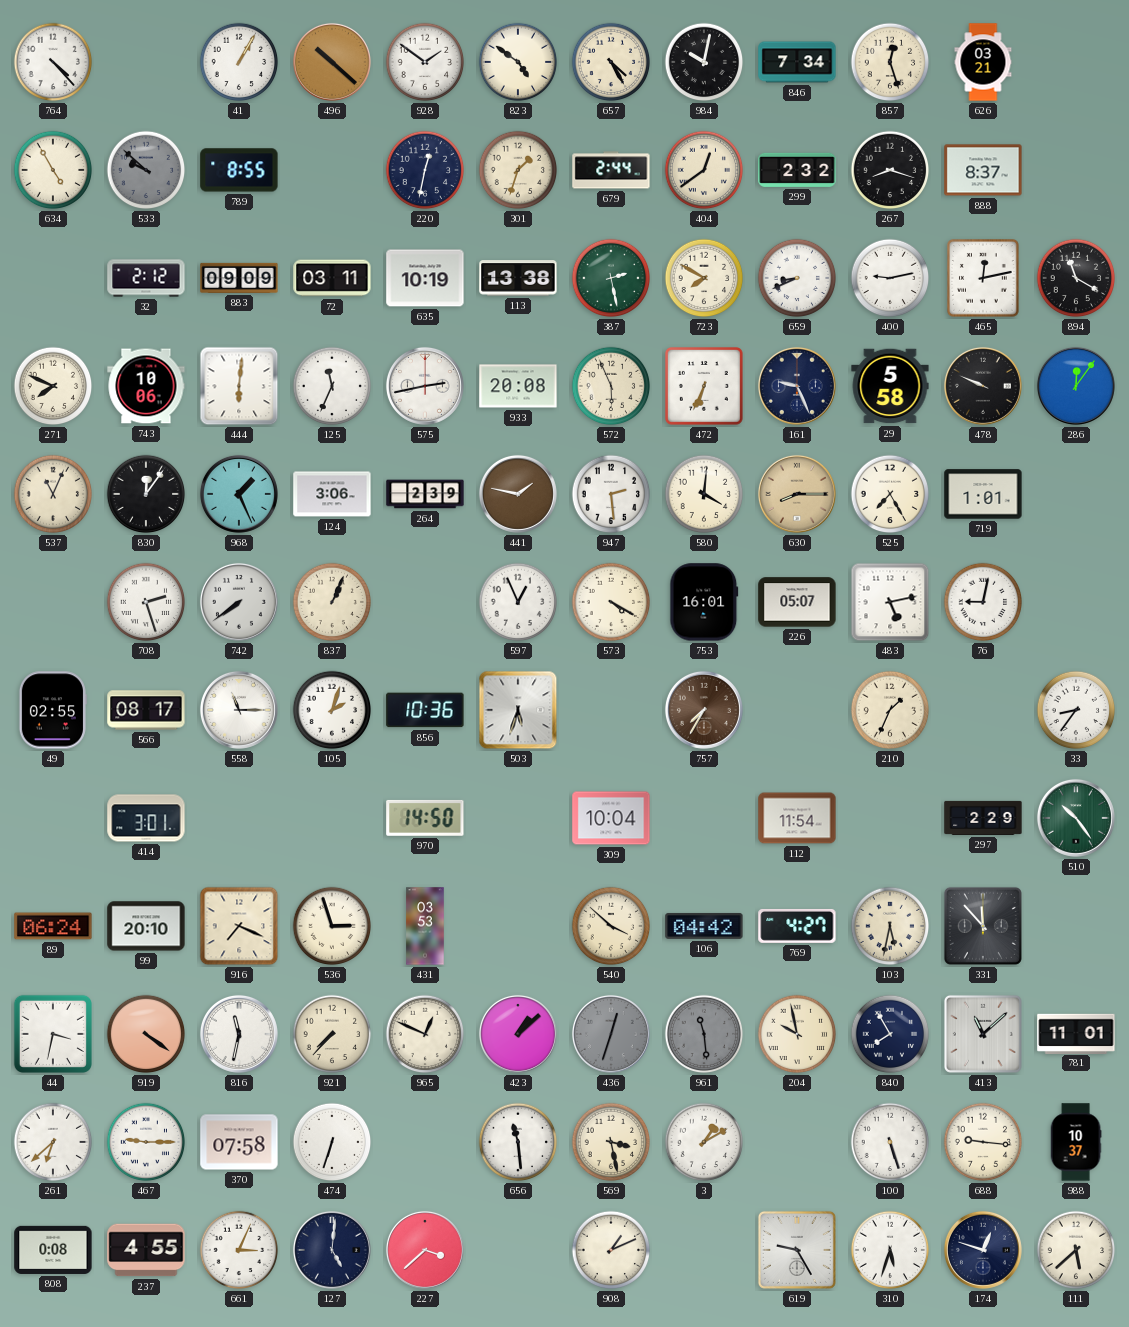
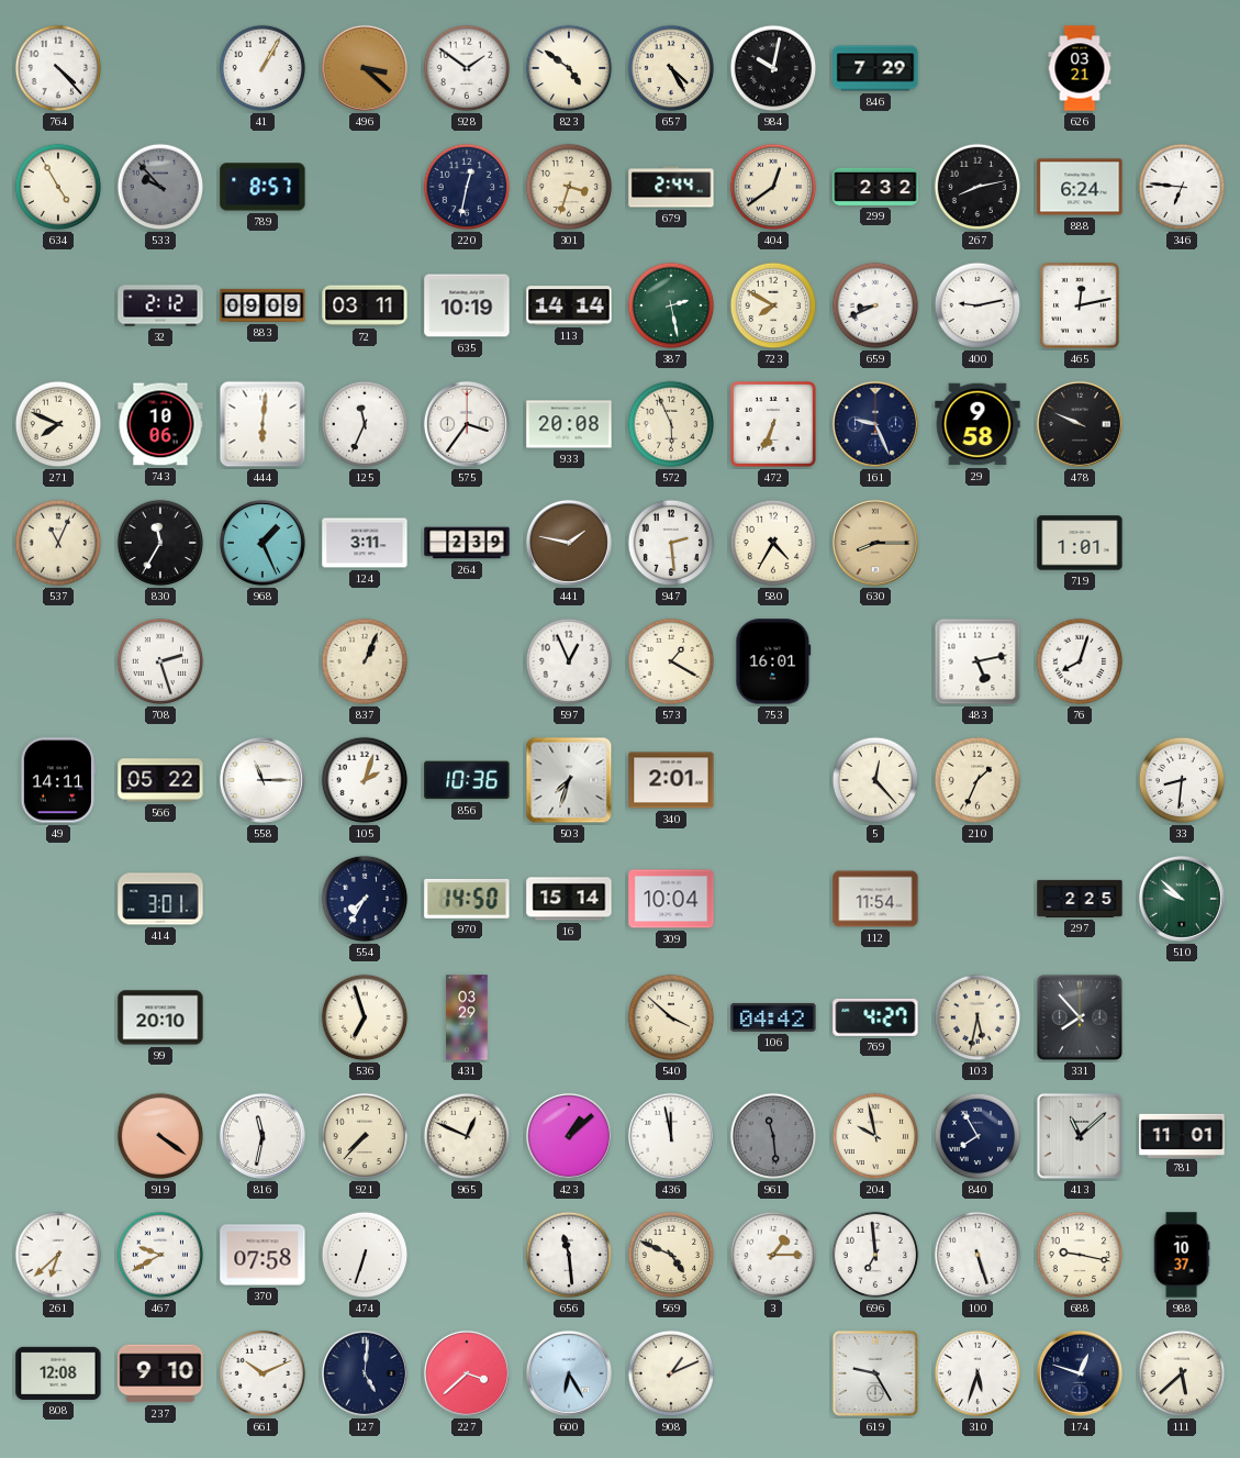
496: 10:22 -> 3:22 (365, 68)
846: 7:34 -> 7:29 (875, 68)
857: 12:27 -> none (890, 62)
533: 9:52 -> 9:53 (160, 187)
789: 8:55 -> 8:57 (262, 187)
301: 1:33 -> 3:33 (569, 187)
267: 8:18 -> 8:13 (978, 187)
888: 8:37 -> 6:24 (1080, 187)
346: none -> 6:46 (1182, 187)
113: 13:38 -> 14:14 (569, 305)
894: 11:20 -> none (1076, 278)
575: 2:43 -> 3:36 (467, 424)
29: 5:58 -> 9:58 (978, 424)
286: 12:06 -> none (1076, 386)
830: 12:06 -> 11:35 (160, 543)
124: 3:06 -> 3:11 (365, 543)
580: 4:01 -> 4:35 (773, 543)
525: 7:25 -> none (890, 494)
742: 7:39 -> none (239, 602)
573: 4:20 -> 1:20 (671, 661)
226: 05:07 -> none (797, 602)
76: 9:02 -> 8:03 (1080, 661)
49: 02:55 -> 14:11 (57, 780)
566: 08:17 -> 05:22 (160, 780)
503: 5:33 -> 7:33 (569, 780)
340: none -> 2:01 (671, 780)
757: 7:35 -> none (704, 710)
5: none -> 12:23 (875, 780)
33: 8:36 -> 8:31 (1182, 780)
554: none -> 7:35 (365, 899)
16: none -> 15:14 (569, 899)
297: 2:29 -> 2:25 (1080, 899)
510: 10:24 -> 9:52 (1182, 899)
89: 06:24 -> none (53, 926)
916: 7:19 -> none (239, 926)
536: 2:57 -> 6:57 (365, 1017)
431: 03:53 -> 03:29 (467, 1017)
331: 11:53 -> 7:53 (1080, 1017)
44: 3:32 -> none (53, 1034)
436: 12:33 -> 11:58 (671, 1136)
436 dial: grey -> white (671, 1136)
467: 9:15 -> 9:40 (160, 1255)
569: 3:28 -> 4:49 (671, 1255)
3: 1:10 -> 1:15 (773, 1255)
696: none -> 6:59 (875, 1255)
688: 9:16 -> 9:17 (1080, 1255)
808: 0:08 -> 12:08 (58, 1373)
237: 4:55 -> 9:10 (160, 1373)
661: 3:04 -> 10:11 (262, 1373)
600: none -> 6:25 (569, 1373)
